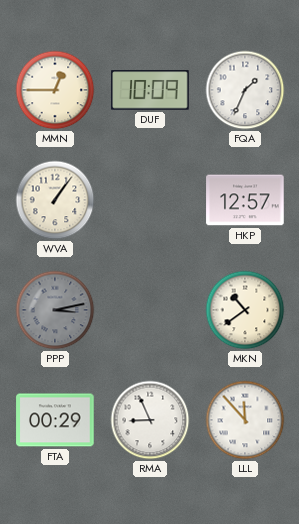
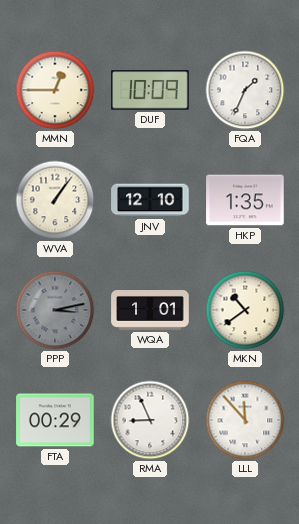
JNV: none -> 12:10 (150, 200)
HKP: 12:57 -> 1:35 (245, 200)
WQA: none -> 1:01 (150, 311)
